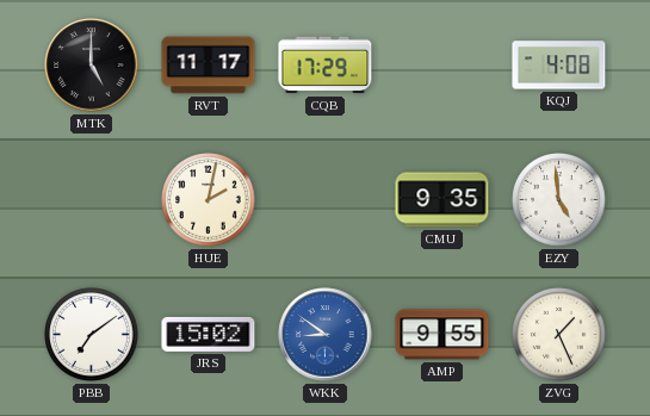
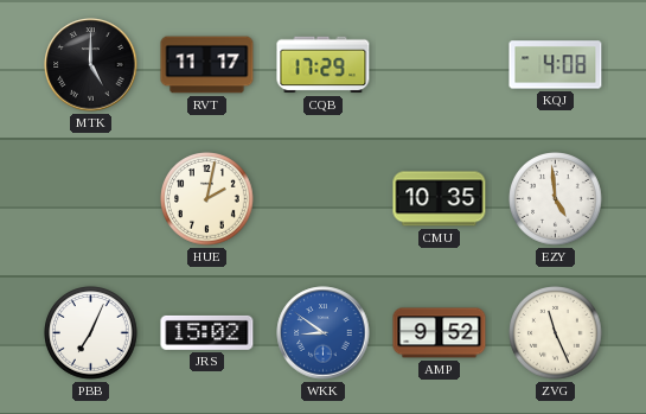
CMU: 9:35 -> 10:35 (440, 199)
PBB: 7:09 -> 7:04 (91, 333)
AMP: 9:55 -> 9:52 (440, 333)
ZVG: 1:26 -> 11:26 (556, 333)
